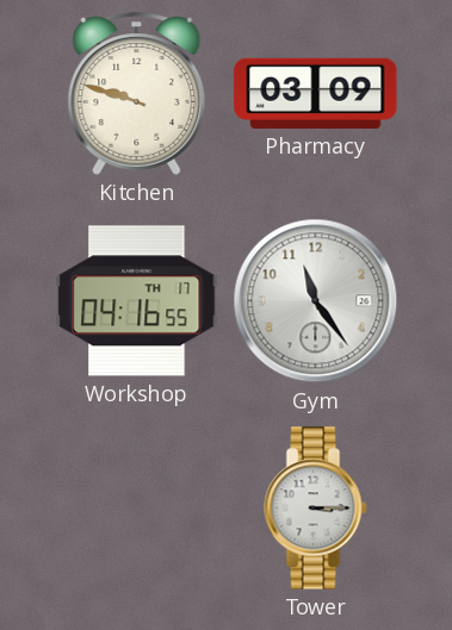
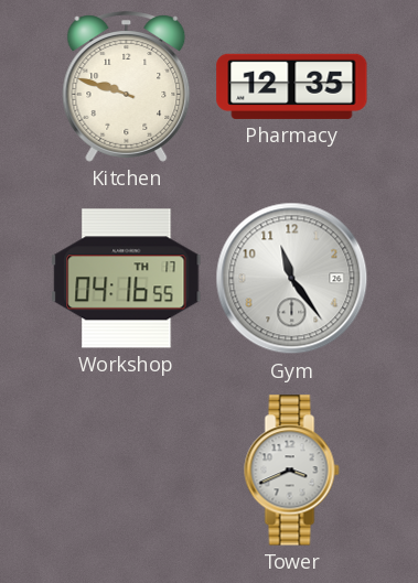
Pharmacy: 03:09 -> 12:35 (292, 86)
Tower: 3:15 -> 3:41 (292, 471)
